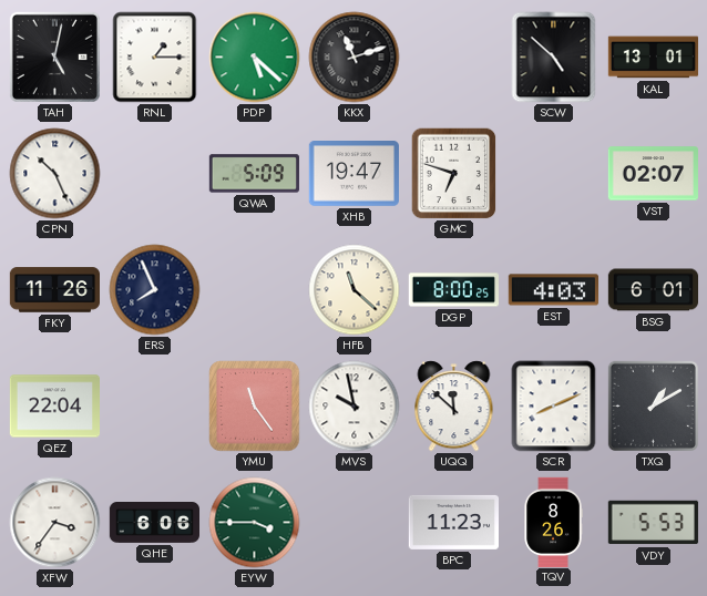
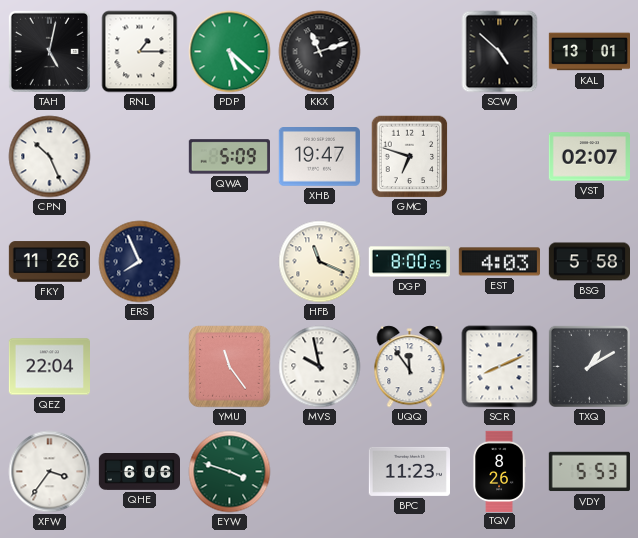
HFB: 11:22 -> 11:19 (320, 262)
BSG: 6:01 -> 5:58 (589, 262)
UQQ: 11:52 -> 11:54 (410, 367)
EYW: 3:45 -> 3:48 (230, 472)
